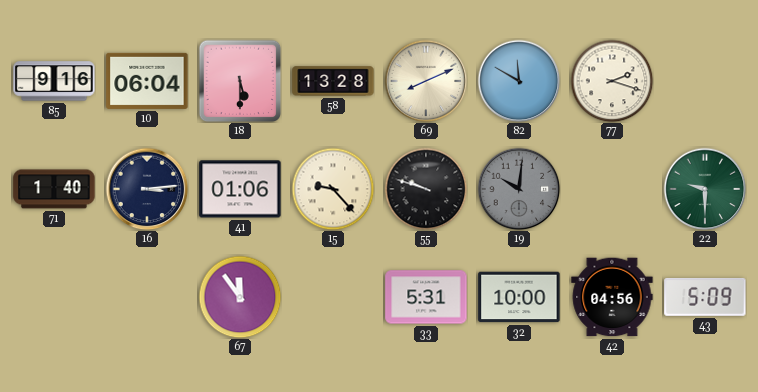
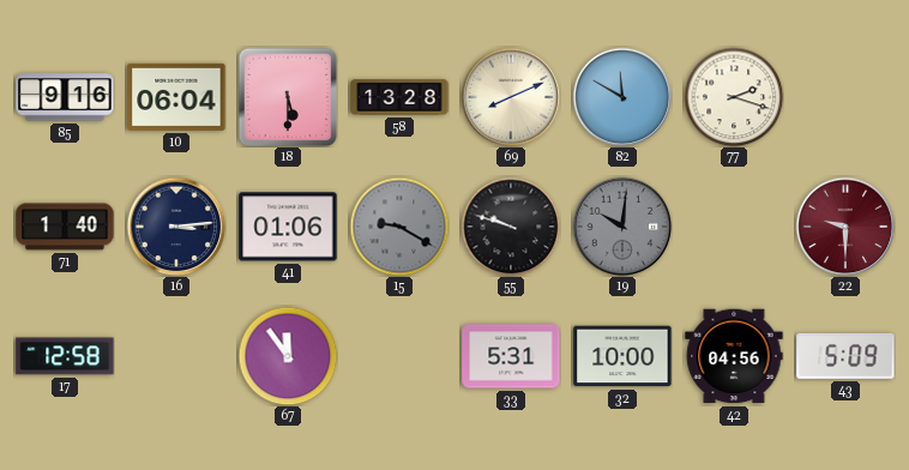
15: 9:23 -> 9:20 (399, 227)
15 dial: cream -> grey (399, 227)
22 dial: green -> burgundy (845, 227)
17: none -> 12:58 (65, 356)
